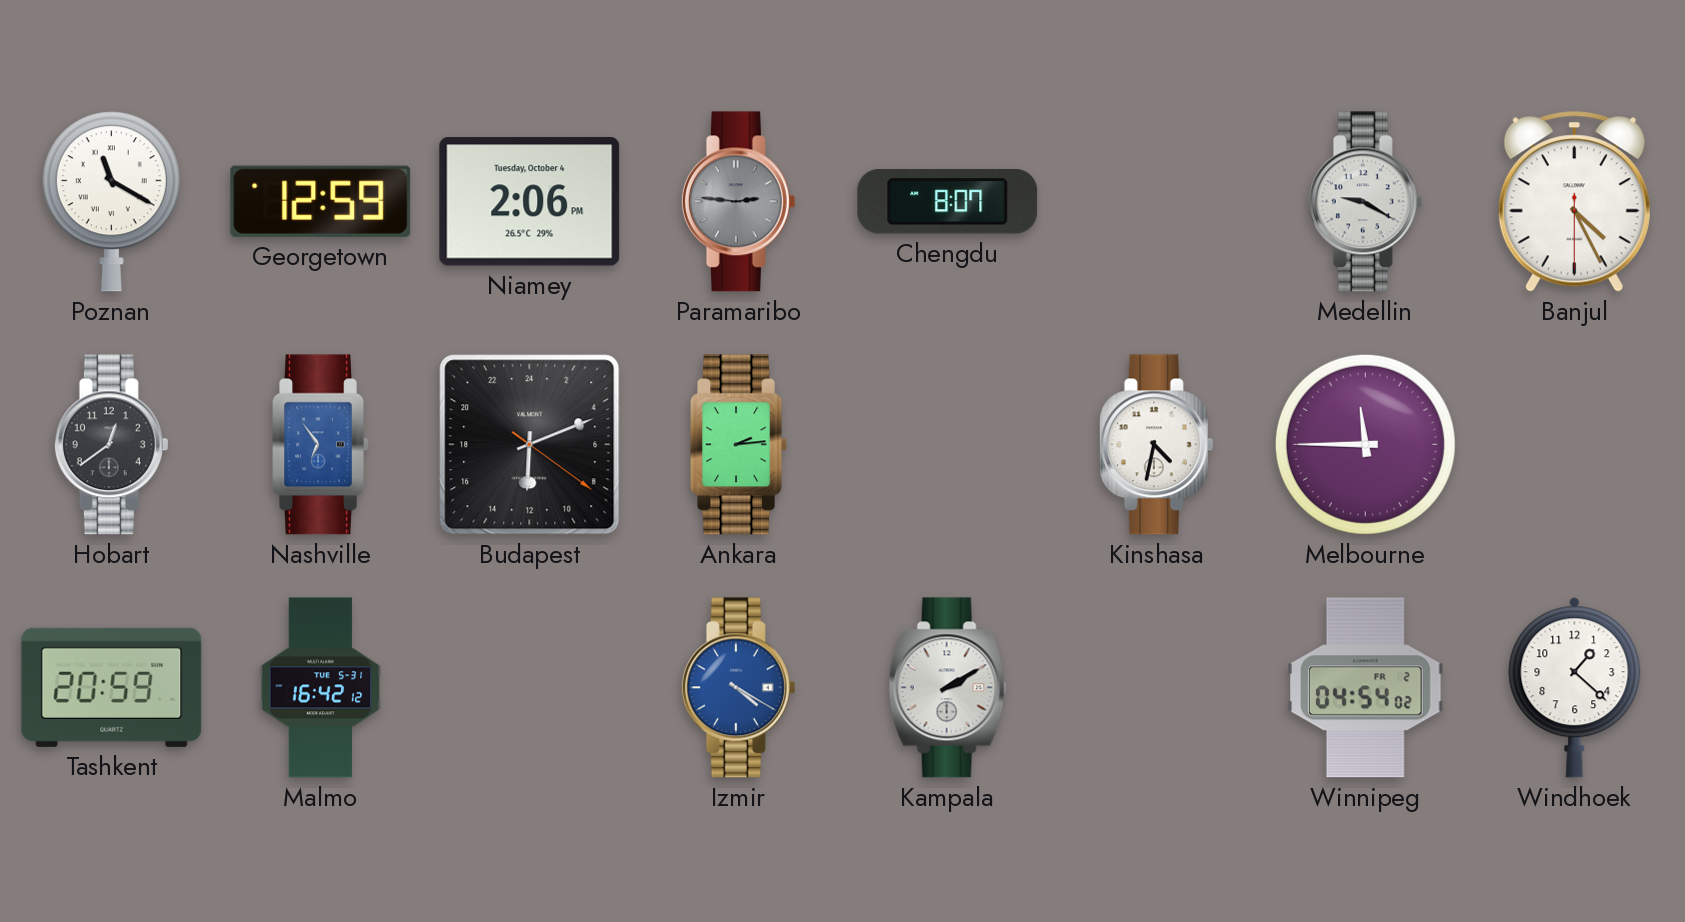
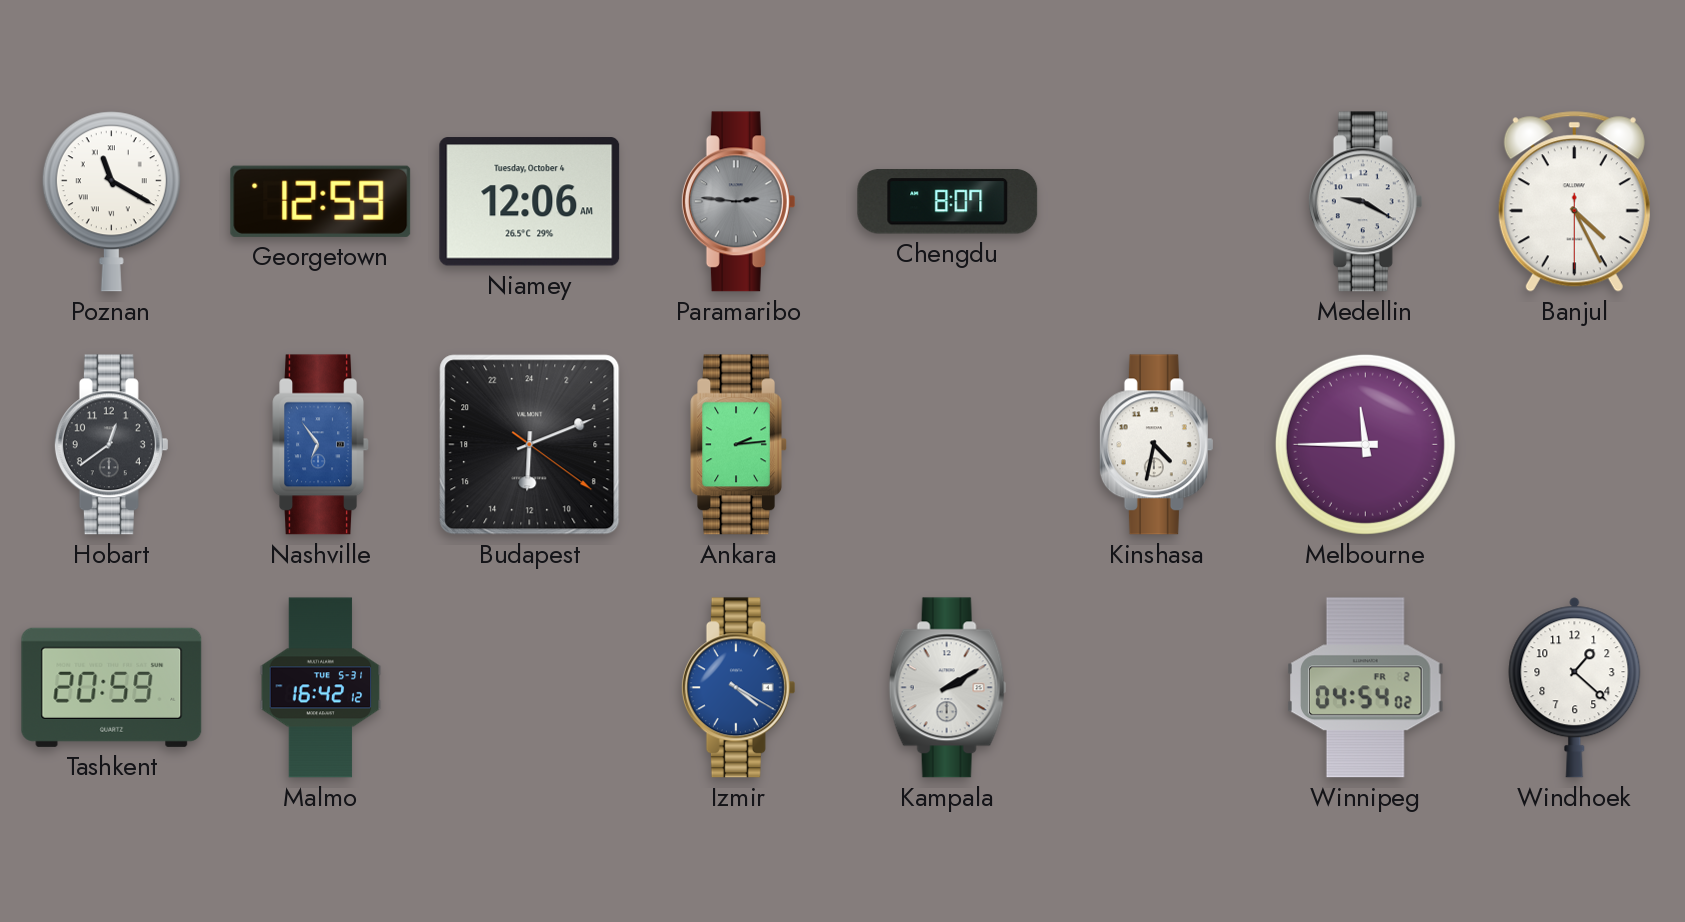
Niamey: 2:06 -> 12:06 (530, 202)
